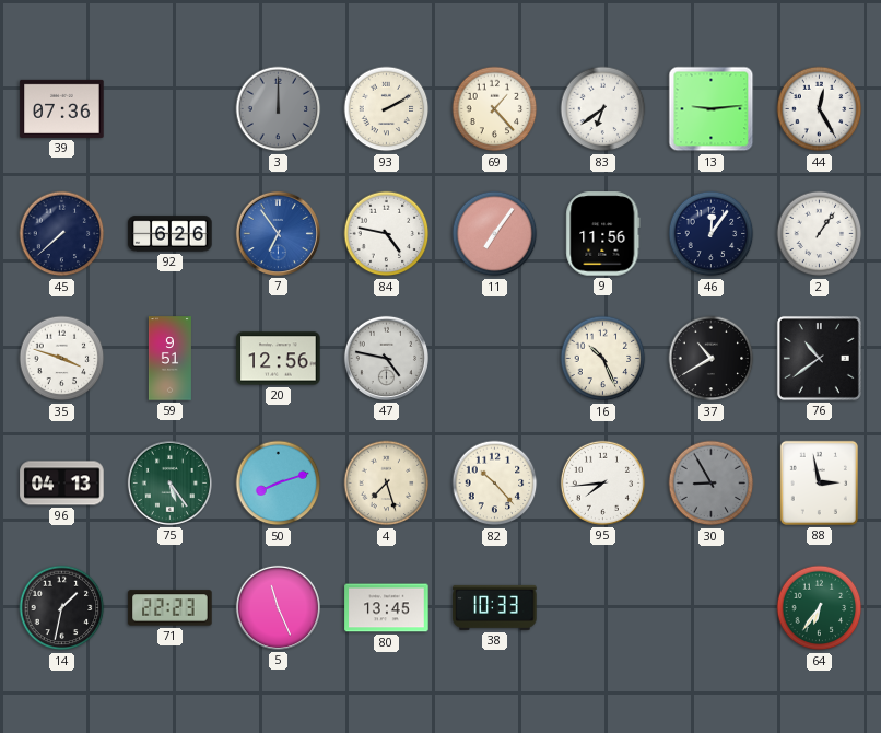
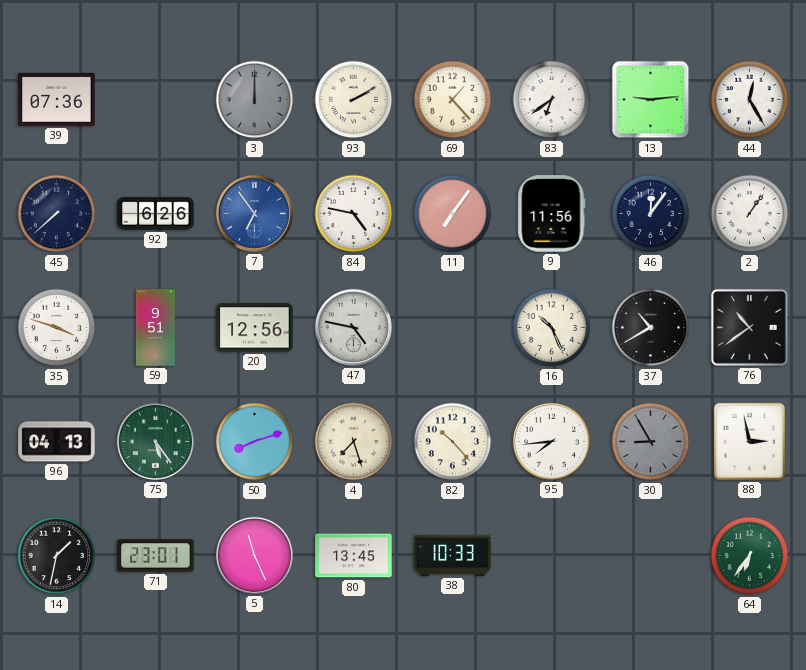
71: 22:23 -> 23:01 (156, 556)
